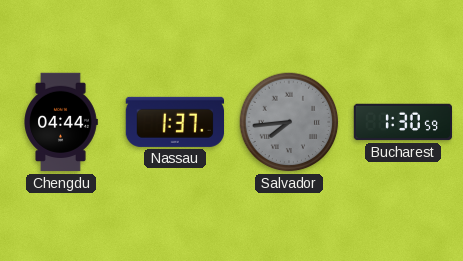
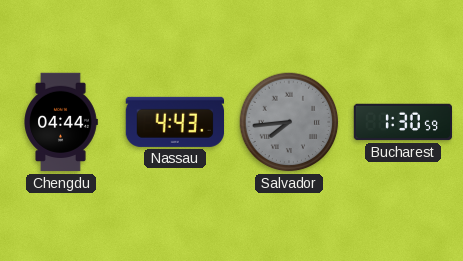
Nassau: 1:37 -> 4:43 (174, 122)
